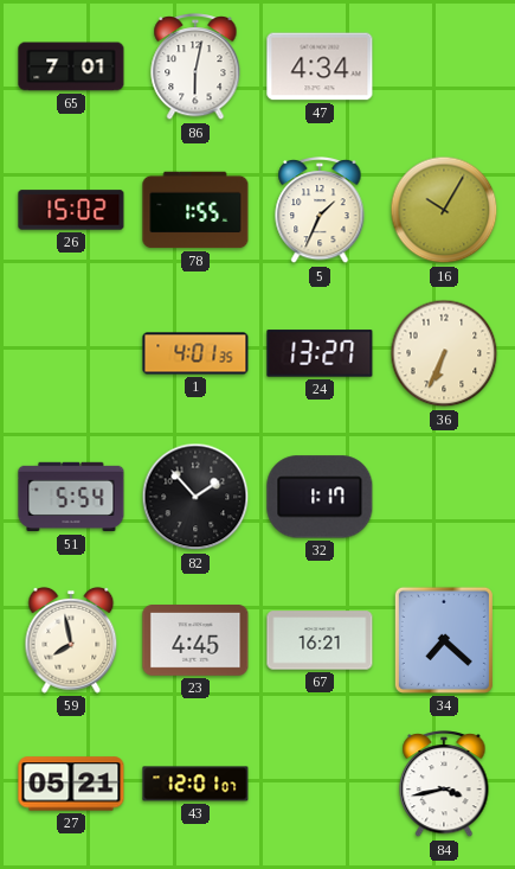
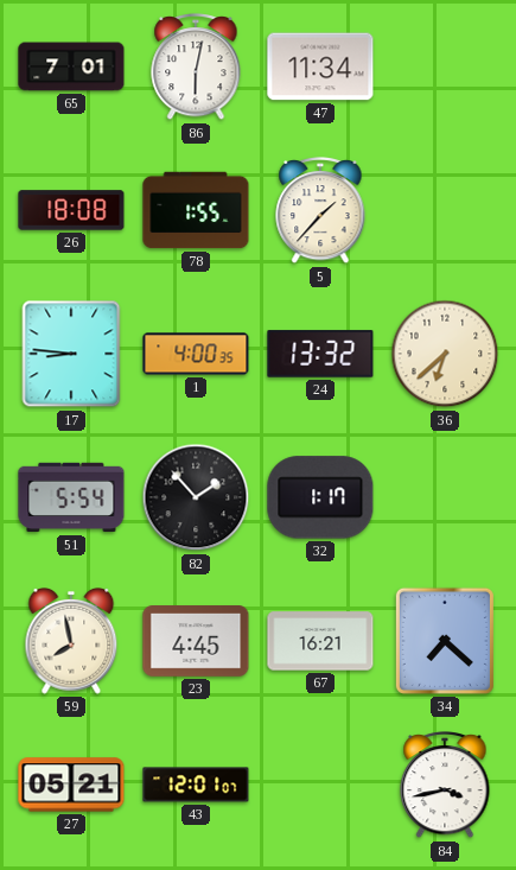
47: 4:34 -> 11:34 (320, 66)
26: 15:02 -> 18:08 (71, 210)
5: 1:34 -> 1:37 (320, 211)
16: 10:05 -> none (444, 210)
17: none -> 8:46 (71, 354)
1: 4:01 -> 4:00 (196, 354)
24: 13:27 -> 13:32 (320, 354)
36: 6:34 -> 6:38 (445, 354)
